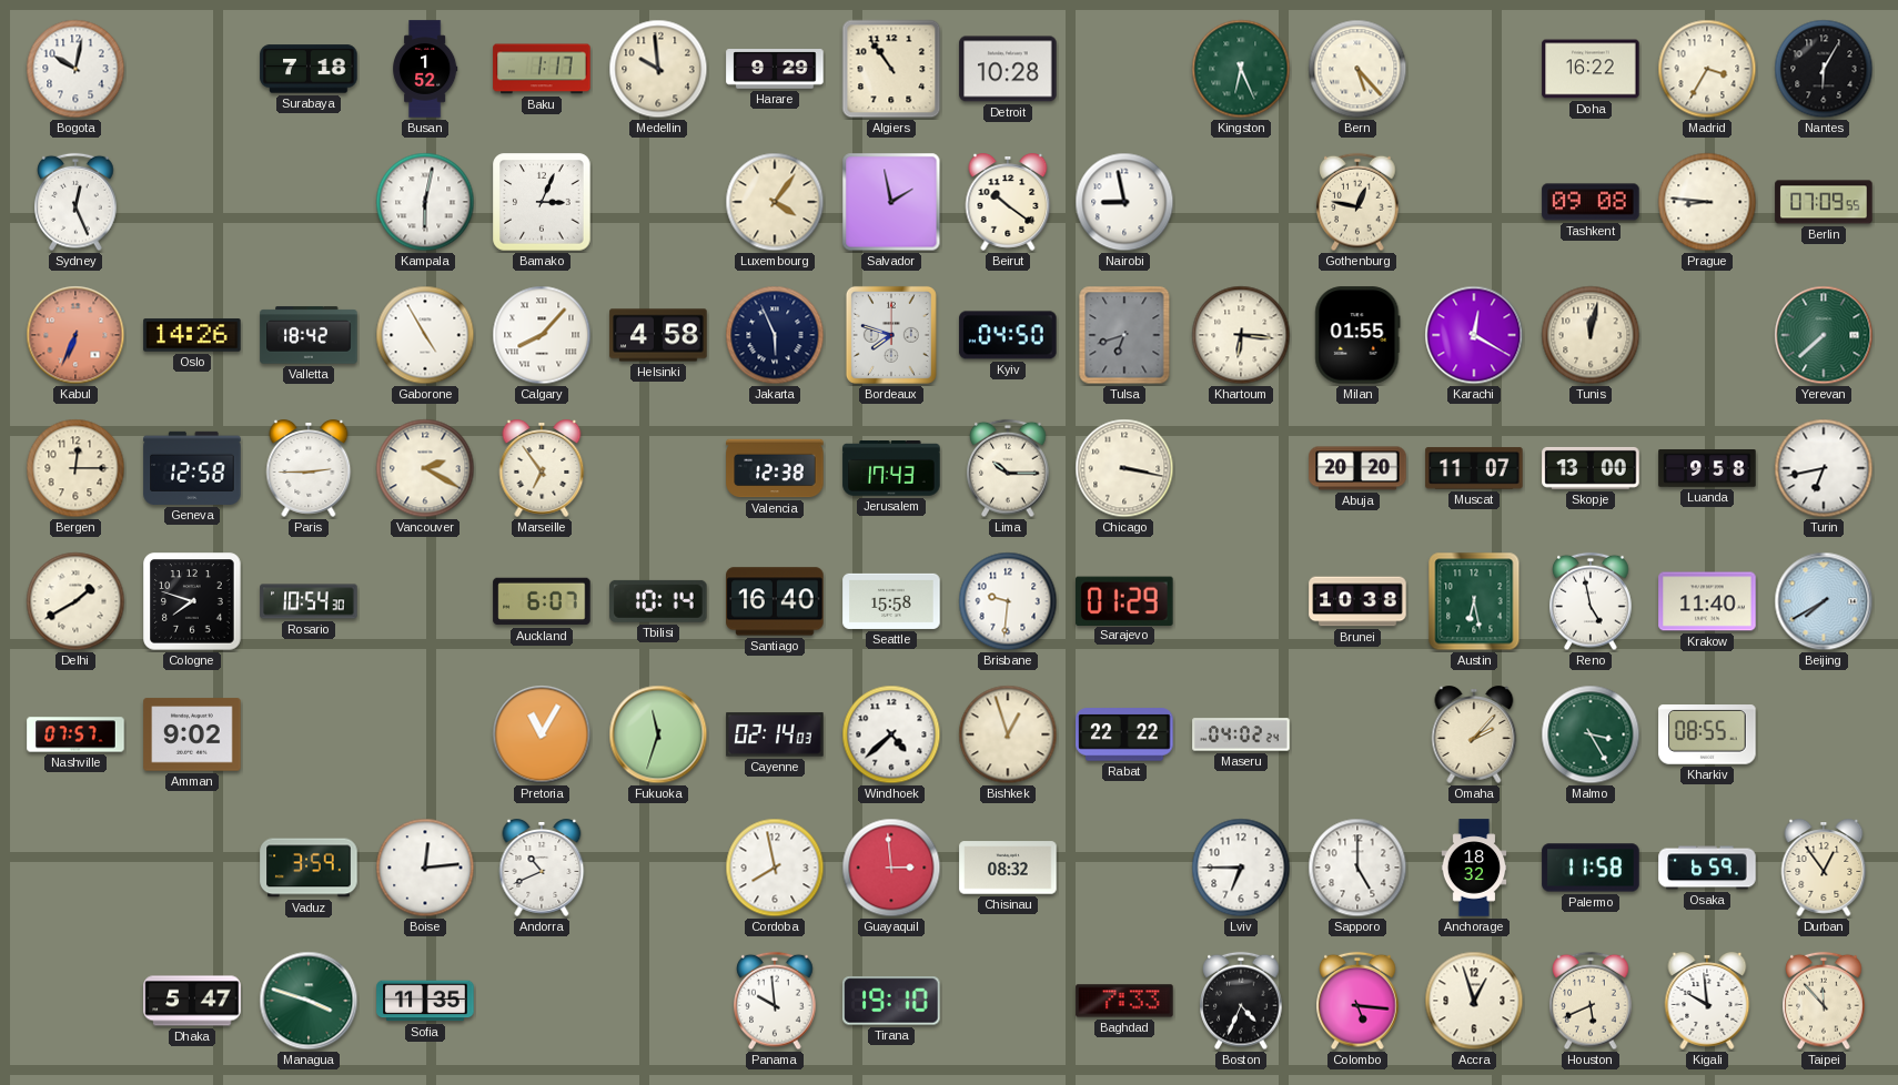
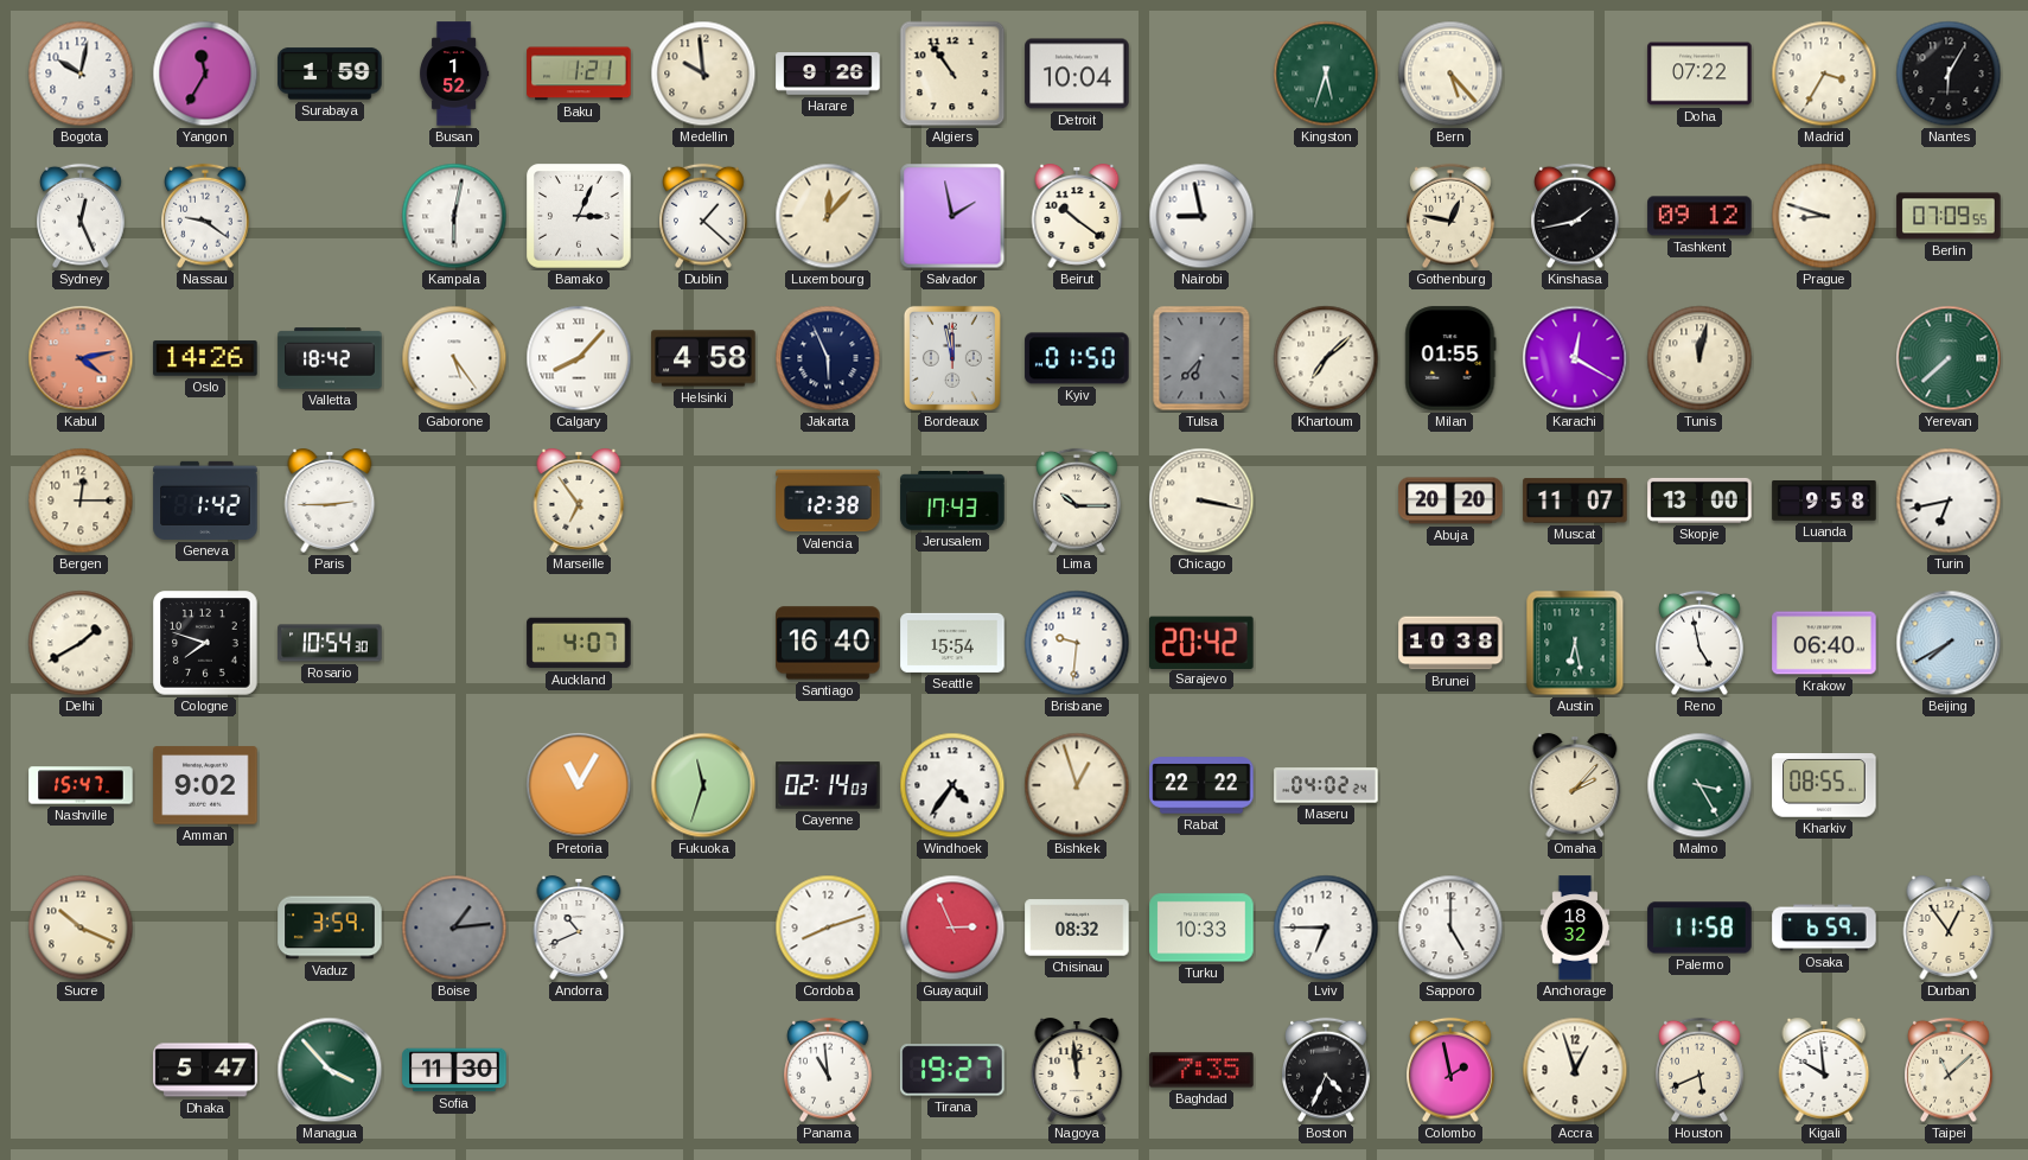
Yangon: none -> 11:35 (205, 74)
Surabaya: 7:18 -> 1:59 (330, 74)
Baku: 1:17 -> 1:21 (579, 74)
Harare: 9:29 -> 9:26 (828, 74)
Detroit: 10:28 -> 10:04 (1077, 74)
Kingston: 6:26 -> 5:33 (1326, 74)
Doha: 16:22 -> 07:22 (1699, 74)
Nassau: none -> 9:21 (205, 216)
Dublin: none -> 1:22 (703, 216)
Luxembourg: 4:06 -> 12:07 (828, 216)
Kinshasa: none -> 1:43 (1575, 216)
Tashkent: 09:08 -> 09:12 (1699, 216)
Prague: 8:46 -> 8:48 (1824, 216)
Kabul: 6:34 -> 4:13 (81, 358)
Gaborone: 4:55 -> 5:24 (454, 358)
Bordeaux: 7:48 -> 11:58 (952, 358)
Kyiv: 04:50 -> 01:50 (1077, 358)
Tulsa: 6:42 -> 6:37 (1201, 358)
Khartoum: 6:16 -> 7:08 (1326, 358)
Geneva: 12:58 -> 1:42 (205, 501)
Vancouver: 2:20 -> none (425, 468)
Auckland: 6:07 -> 4:07 (579, 643)
Tbilisi: 10:14 -> none (658, 601)
Seattle: 15:58 -> 15:54 (952, 643)
Sarajevo: 01:29 -> 20:42 (1203, 642)
Krakow: 11:40 -> 06:40 (1824, 643)
Nashville: 07:57 -> 15:47 (81, 785)
Windhoek: 4:38 -> 4:36 (952, 785)
Sucre: none -> 10:19 (81, 928)
Boise: 12:14 -> 1:14 (454, 928)
Boise dial: white -> grey (454, 928)
Cordoba: 7:58 -> 8:12 (828, 928)
Guayaquil: 2:59 -> 2:56 (952, 928)
Turku: none -> 10:33 (1201, 928)
Managua: 3:48 -> 3:53 (330, 1070)
Sofia: 11:35 -> 11:30 (454, 1070)
Panama: 9:59 -> 10:59 (828, 1070)
Tirana: 19:10 -> 19:27 (952, 1070)
Nagoya: none -> 11:59 (1077, 1071)
Baghdad: 7:33 -> 7:35 (1201, 1070)
Colombo: 5:16 -> 1:58 (1450, 1070)
Taipei: 11:53 -> 11:08 (1949, 1070)
